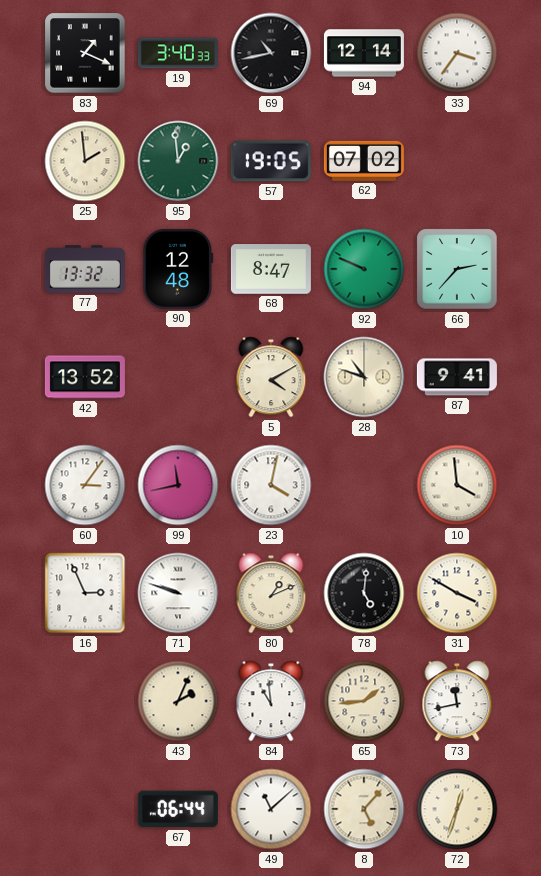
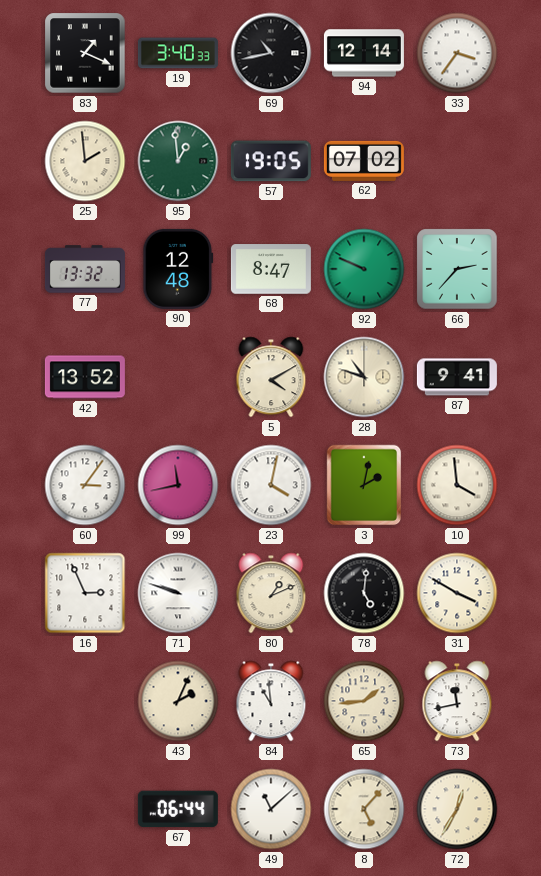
3: none -> 2:02 (364, 485)
72: 12:33 -> 12:35 (457, 809)
